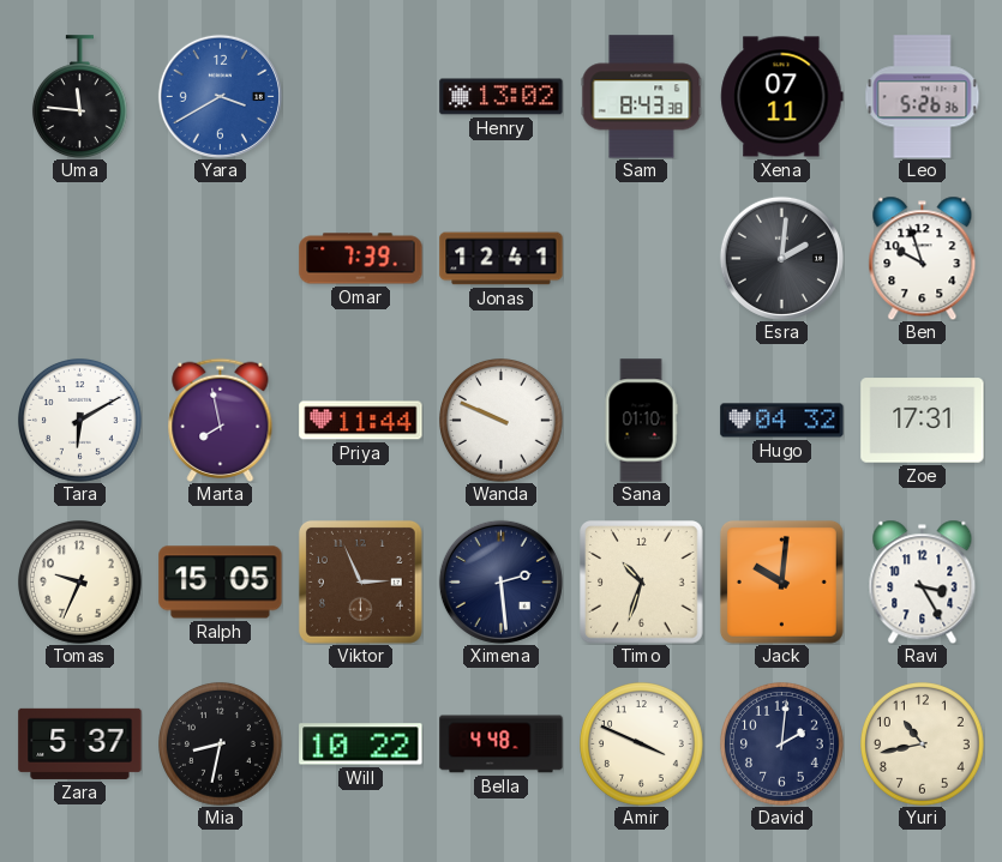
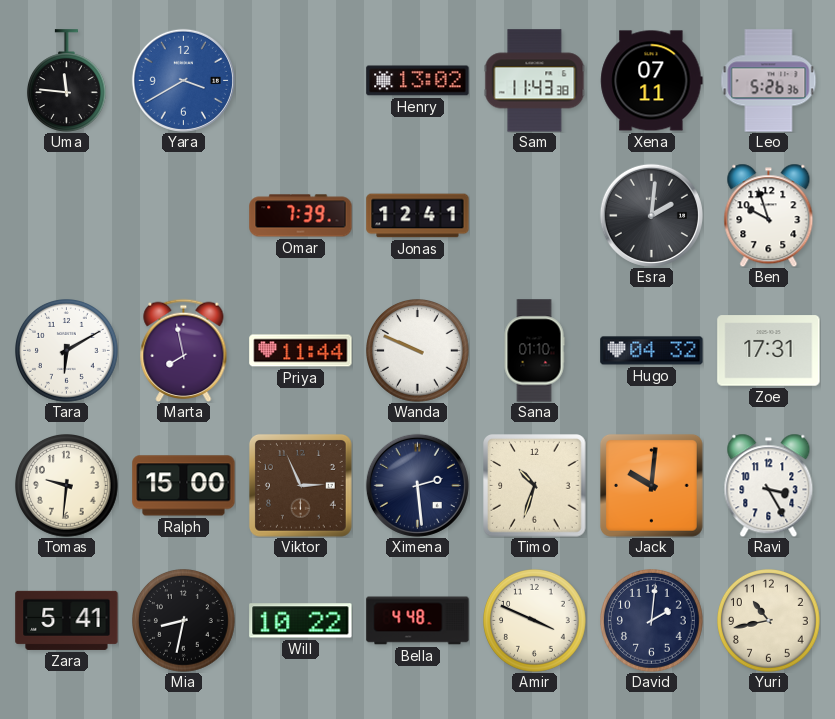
Sam: 8:43 -> 11:43 (535, 81)
Tomas: 9:34 -> 9:31 (67, 486)
Ralph: 15:05 -> 15:00 (184, 486)
Zara: 5:37 -> 5:41 (67, 620)
